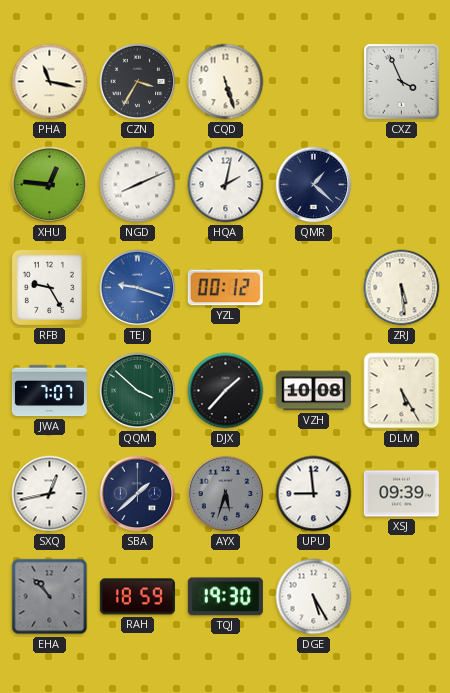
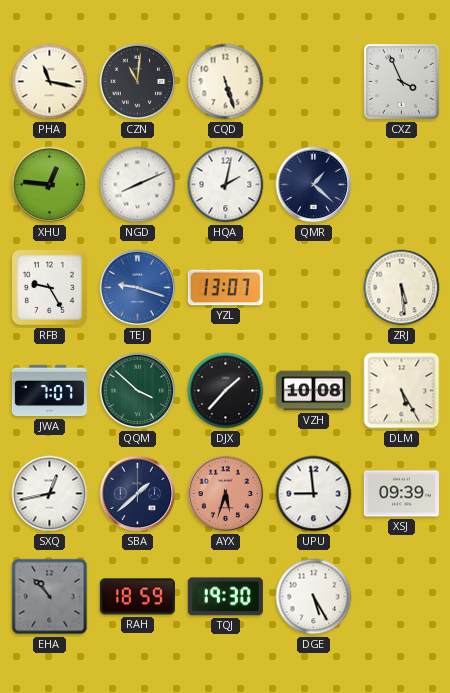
CZN: 3:35 -> 11:01 (138, 82)
YZL: 00:12 -> 13:07 (225, 288)
AYX dial: grey -> salmon (226, 494)
